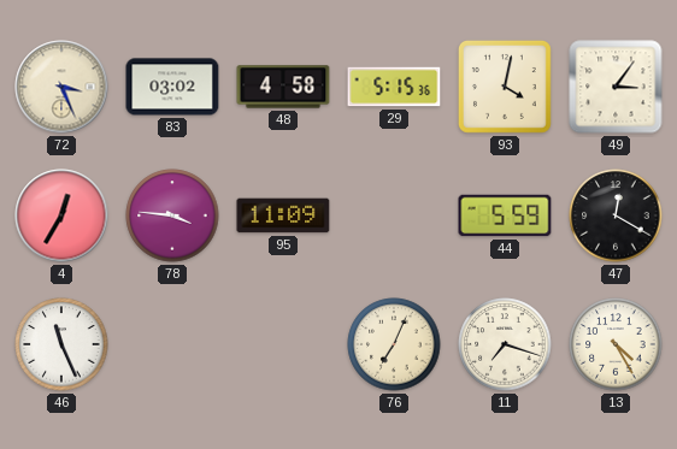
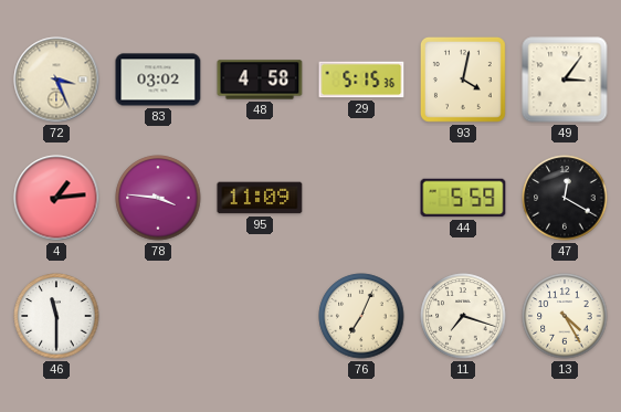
4: 12:35 -> 1:14 (56, 198)
46: 11:26 -> 11:30 (56, 316)
